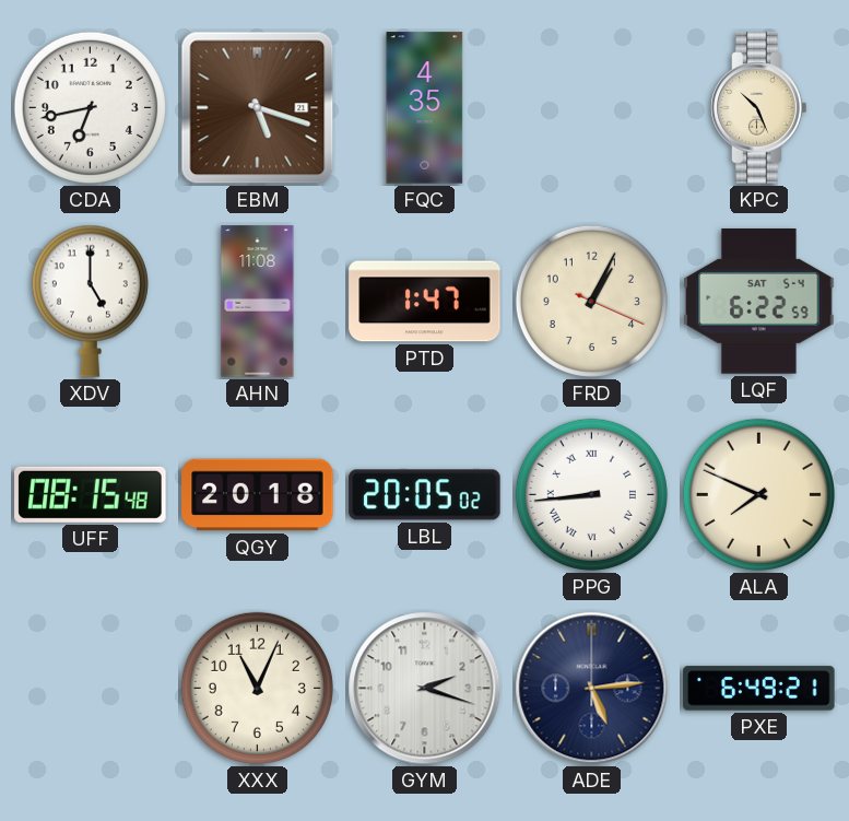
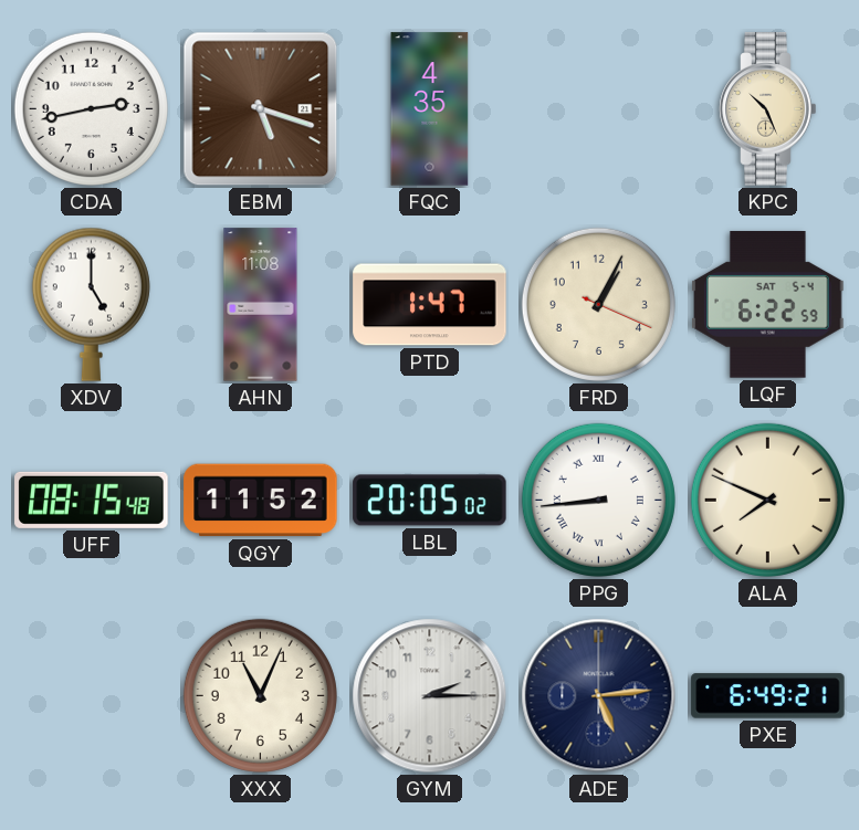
CDA: 6:43 -> 2:43 (91, 108)
QGY: 20:18 -> 11:52 (261, 501)
GYM: 2:18 -> 2:15 (430, 696)
